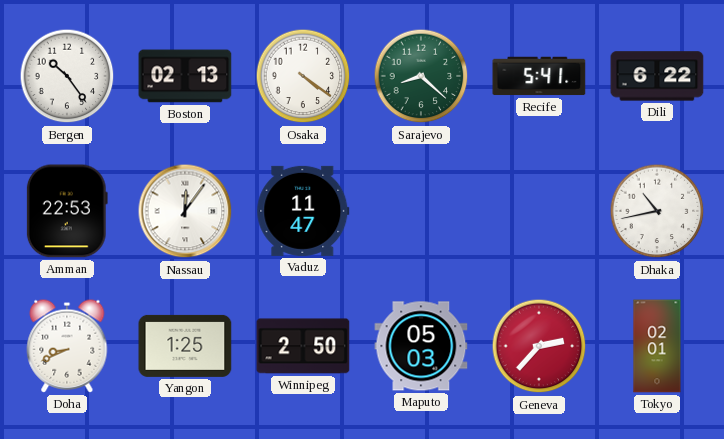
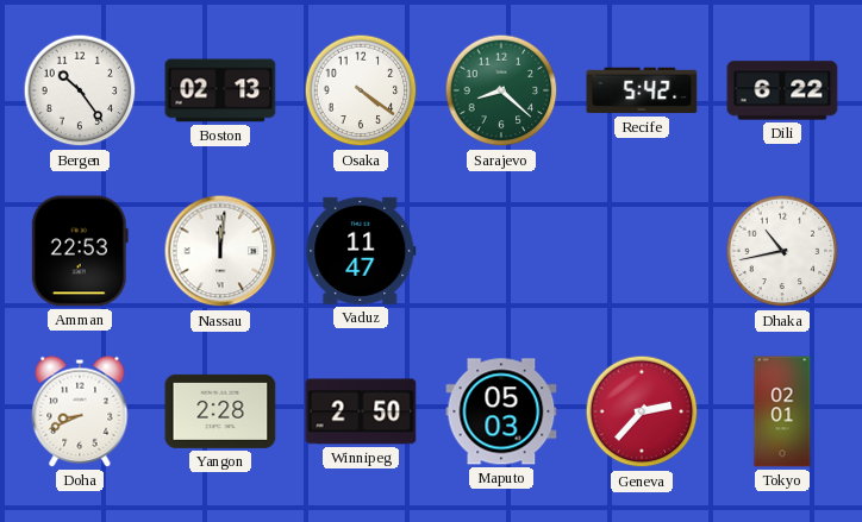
Recife: 5:41 -> 5:42 (642, 90)
Nassau: 12:06 -> 12:01 (220, 251)
Yangon: 1:25 -> 2:28 (220, 411)
